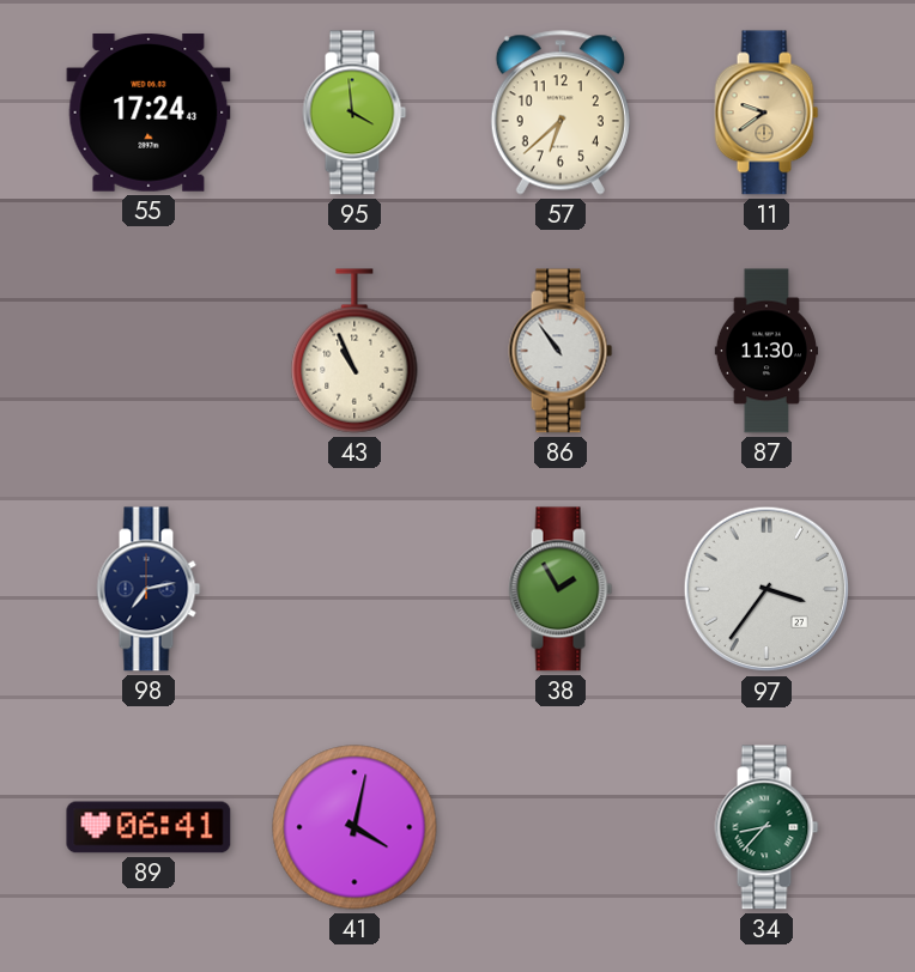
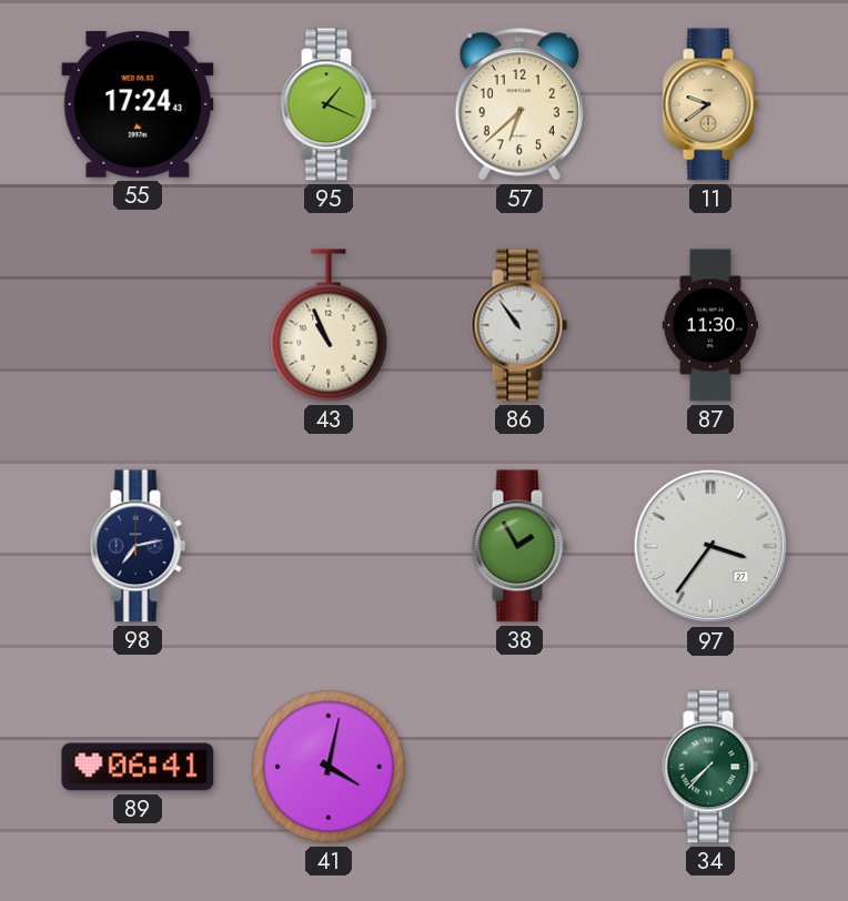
95: 3:59 -> 1:19 (329, 104)
34: 8:37 -> 7:37 (710, 767)
